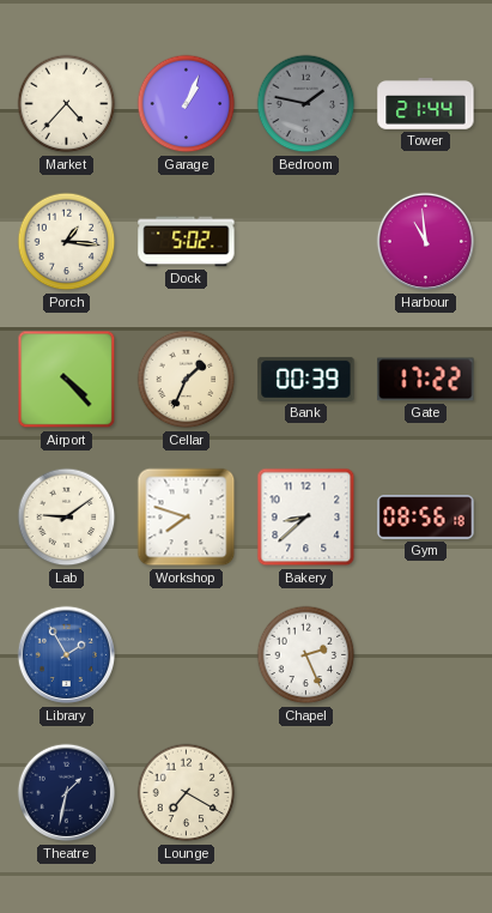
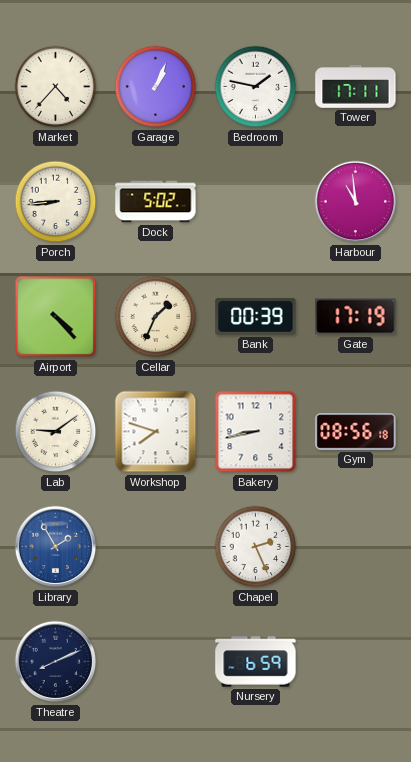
Bedroom dial: grey -> white (256, 87)
Tower: 21:44 -> 17:11 (356, 87)
Porch: 1:16 -> 8:44 (56, 202)
Gate: 17:22 -> 17:19 (356, 317)
Bakery: 8:38 -> 8:43 (256, 432)
Theatre: 1:32 -> 8:11 (56, 662)
Lounge: 7:20 -> none (187, 793)
Nursery: none -> 6:59 (256, 662)
